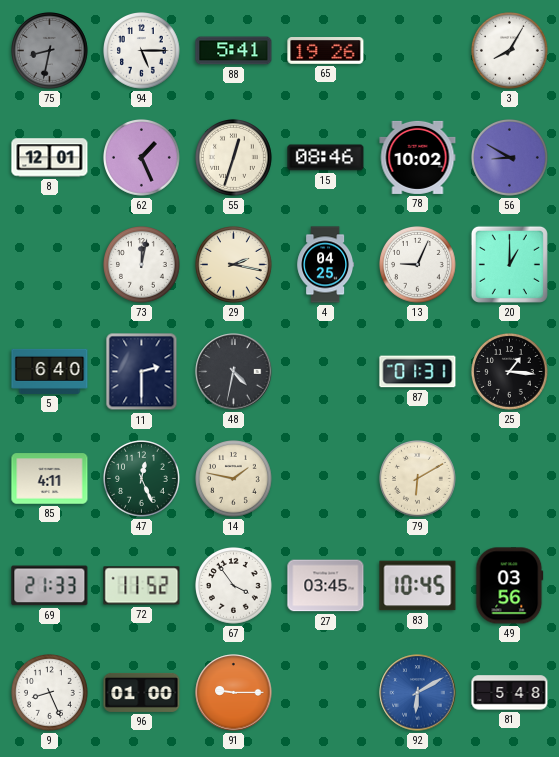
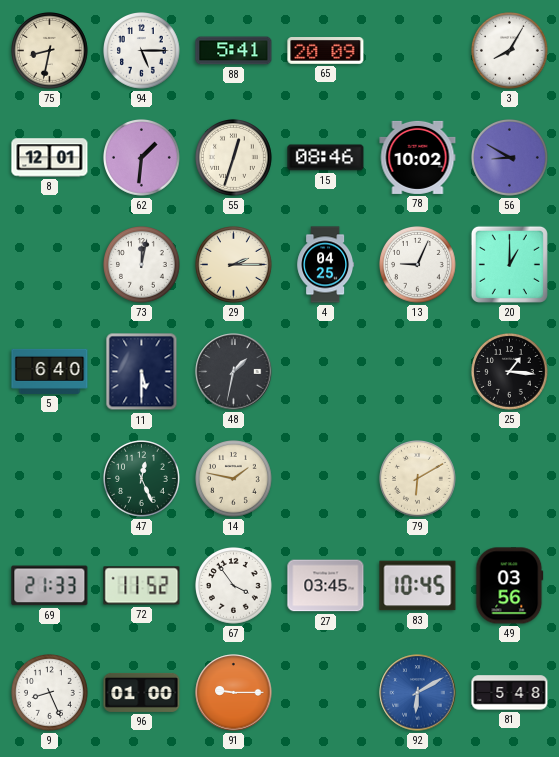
75 dial: grey -> cream (50, 51)
65: 19:26 -> 20:09 (326, 51)
62: 1:26 -> 1:31 (142, 158)
29: 2:17 -> 2:15 (234, 265)
11: 2:30 -> 5:30 (142, 372)
48: 4:32 -> 1:32 (234, 372)
87: 01:31 -> none (418, 372)
85: 4:11 -> none (50, 479)
